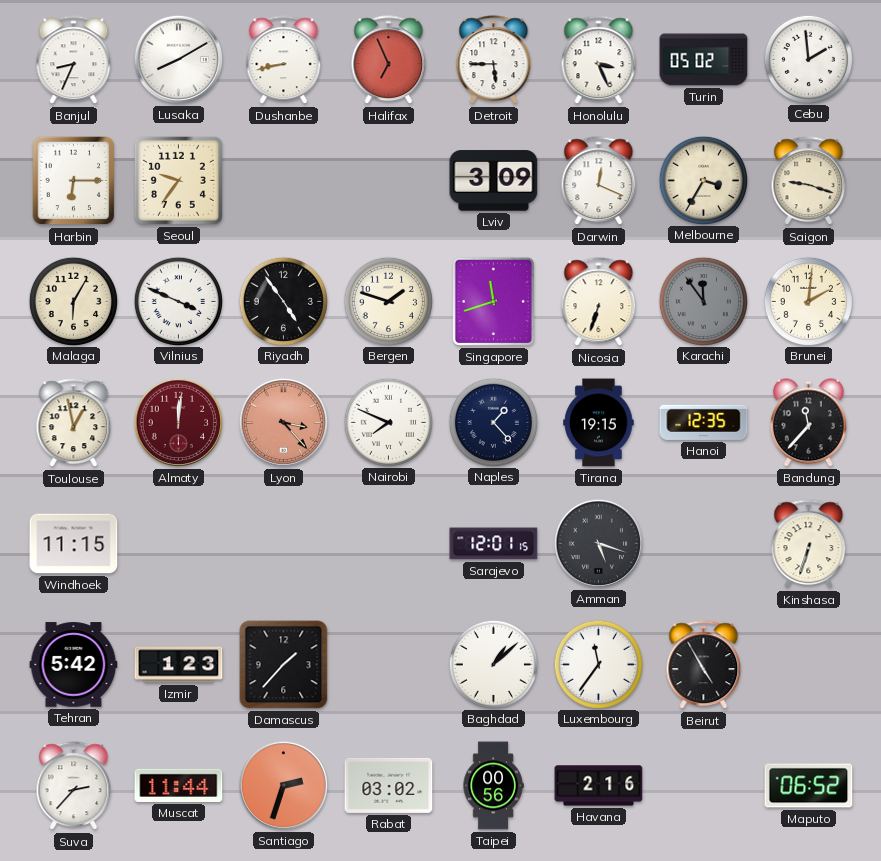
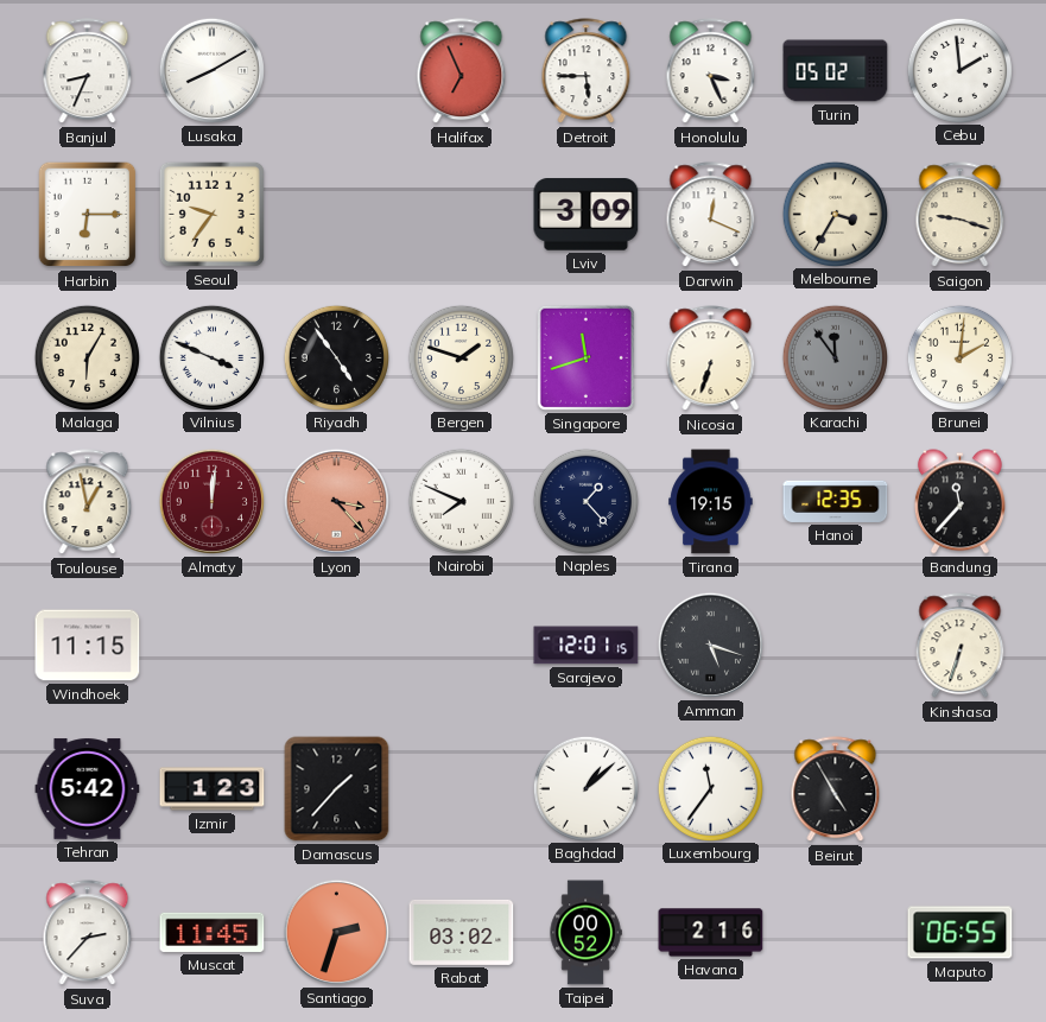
Dushanbe: 8:43 -> none (284, 60)
Muscat: 11:44 -> 11:45 (213, 932)
Taipei: 00:56 -> 00:52 (585, 933)
Maputo: 06:52 -> 06:55 (961, 933)
